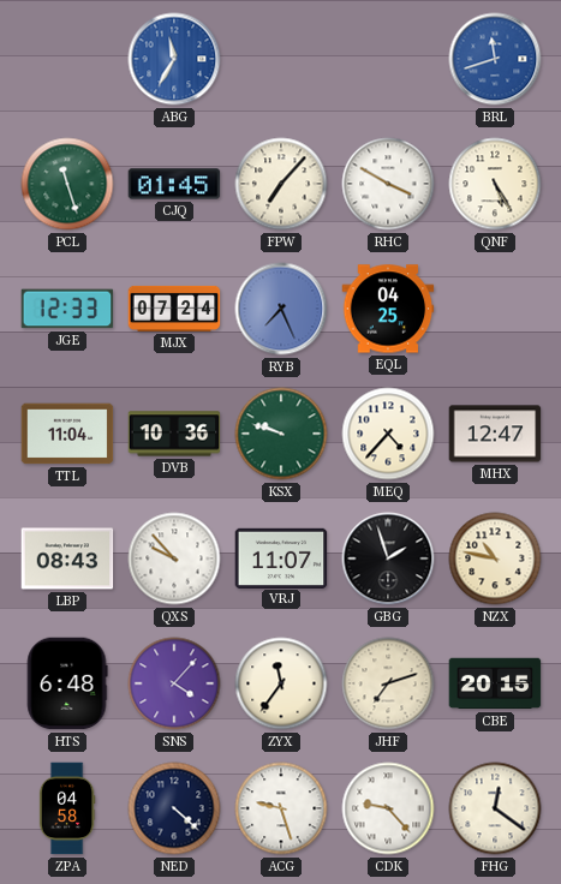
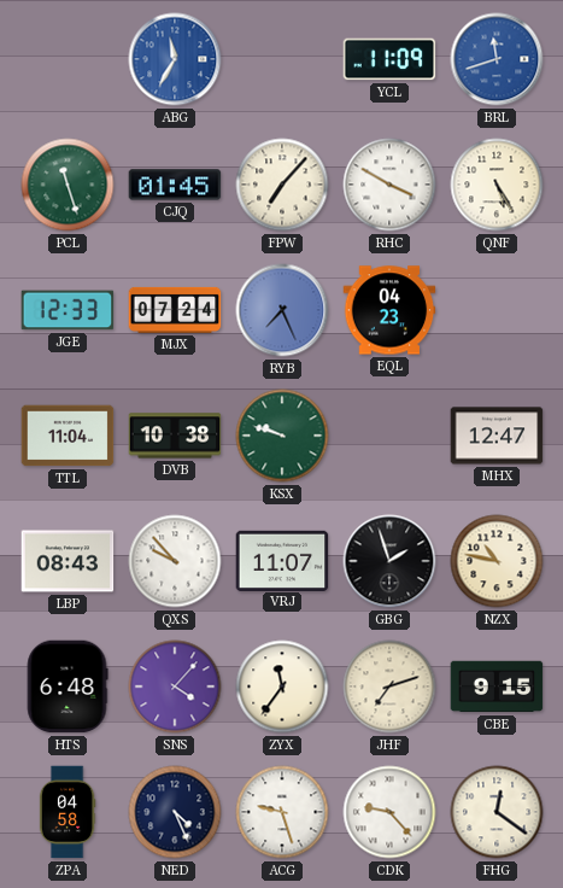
YCL: none -> 11:09 (389, 59)
EQL: 04:25 -> 04:23 (389, 310)
DVB: 10:36 -> 10:38 (175, 436)
MEQ: 4:37 -> none (388, 434)
CBE: 20:15 -> 9:15 (497, 687)
NED: 4:22 -> 4:26 (175, 812)
